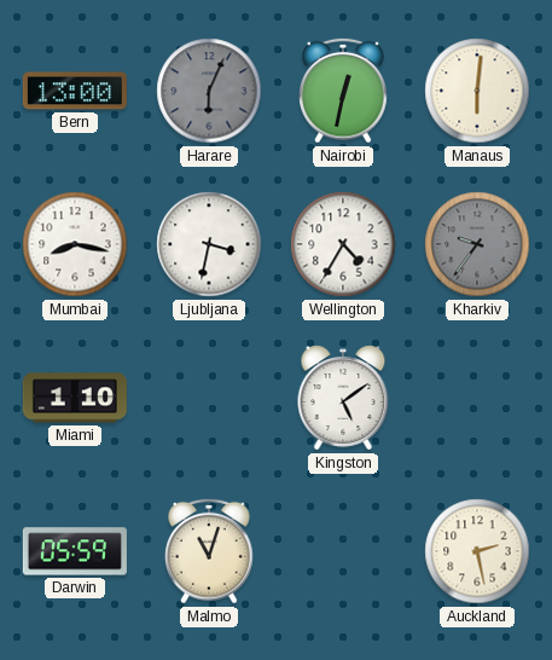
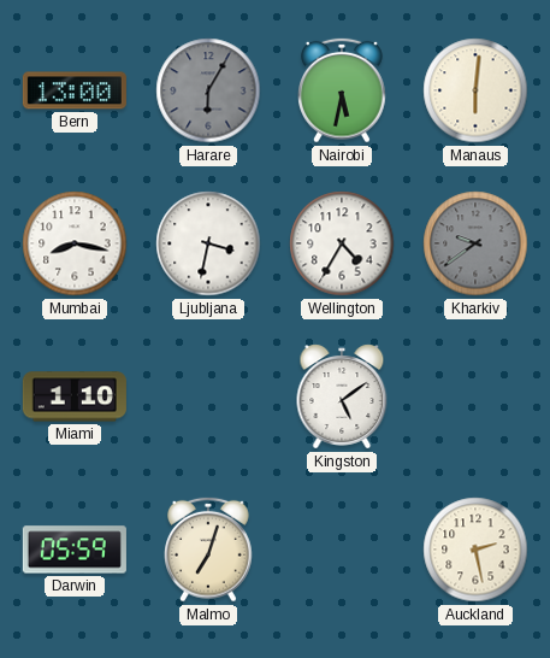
Harare: 6:04 -> 6:05 (208, 90)
Nairobi: 12:32 -> 5:32 (343, 90)
Kharkiv: 9:36 -> 9:39 (475, 243)
Malmo: 11:03 -> 7:03 (209, 550)
